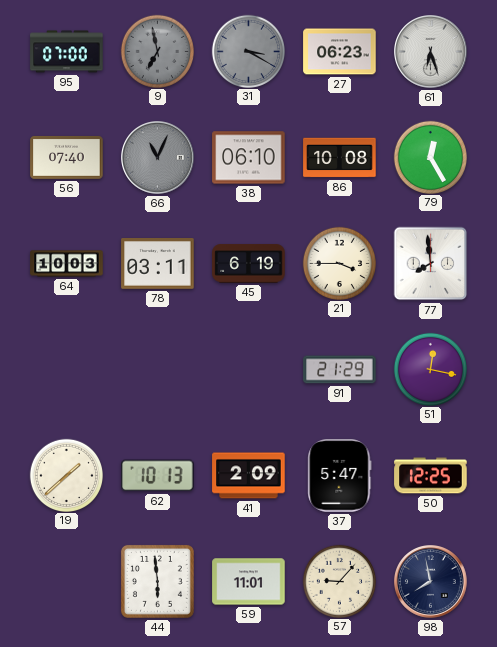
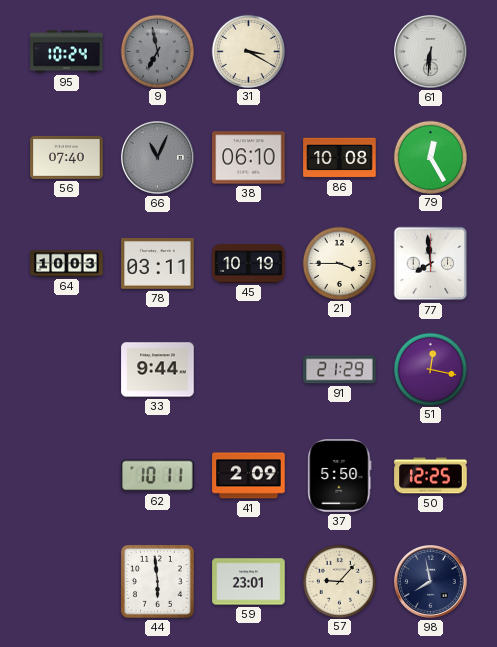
95: 07:00 -> 10:24 (67, 52)
31 dial: grey -> cream (248, 51)
27: 06:23 -> none (340, 52)
61: 6:27 -> 6:31 (431, 52)
45: 6:19 -> 10:19 (249, 264)
33: none -> 9:44 (158, 370)
19: 1:38 -> none (66, 475)
62: 10:13 -> 10:11 (158, 476)
37: 5:47 -> 5:50 (340, 476)
59: 11:01 -> 23:01 (249, 582)
